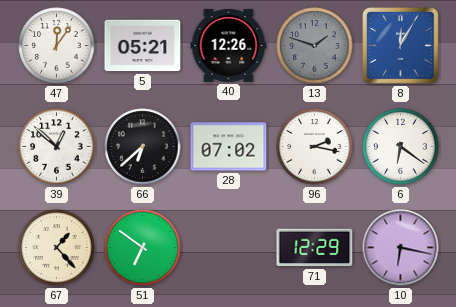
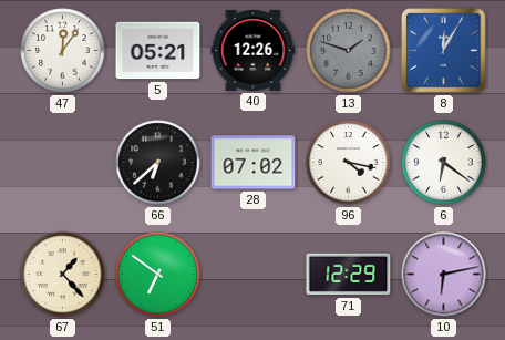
39: 12:52 -> none (57, 147)
96: 2:17 -> 4:17 (349, 163)
10: 6:17 -> 6:13 (444, 275)
